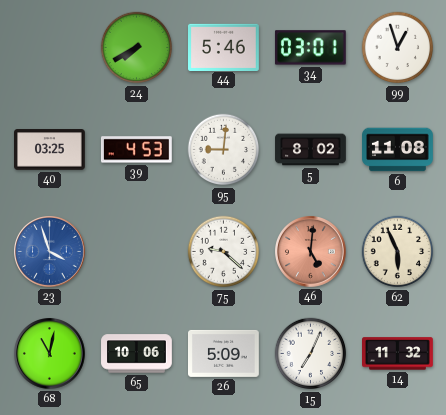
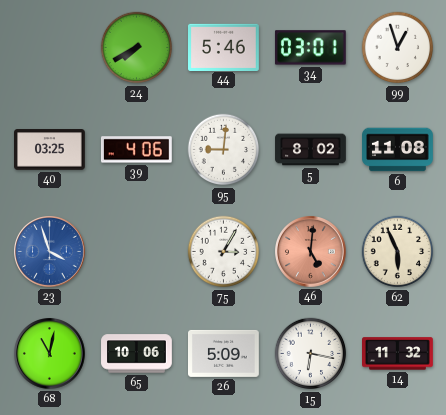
39: 4:53 -> 4:06 (137, 150)
75: 9:22 -> 3:05 (224, 252)
15: 7:04 -> 6:17 (311, 354)
